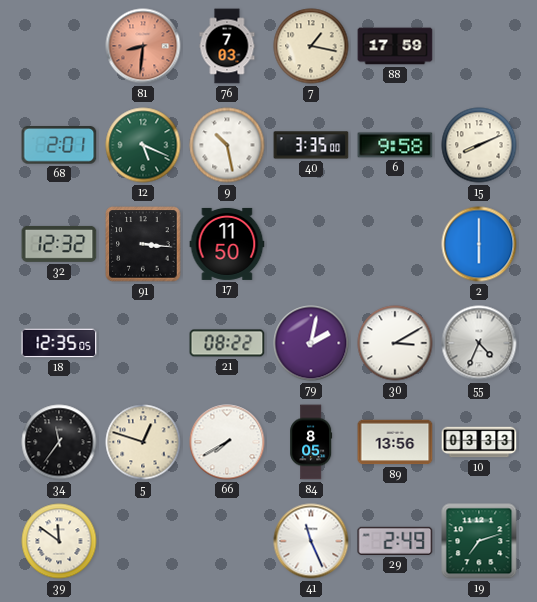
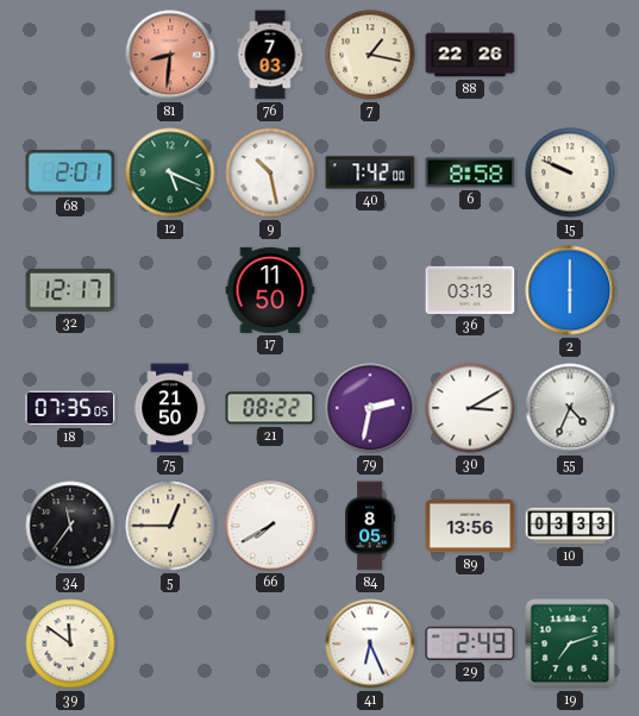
88: 17:59 -> 22:26 (470, 55)
40: 3:35 -> 7:42 (370, 172)
6: 9:58 -> 8:58 (470, 172)
15: 8:11 -> 9:49 (570, 172)
32: 12:32 -> 12:17 (70, 290)
91: 3:16 -> none (143, 244)
36: none -> 03:13 (470, 290)
18: 12:35 -> 07:35 (70, 408)
75: none -> 21:50 (170, 408)
79: 2:02 -> 2:32 (370, 408)
5: 12:48 -> 12:45 (170, 526)
41: 11:26 -> 6:26 (370, 643)
